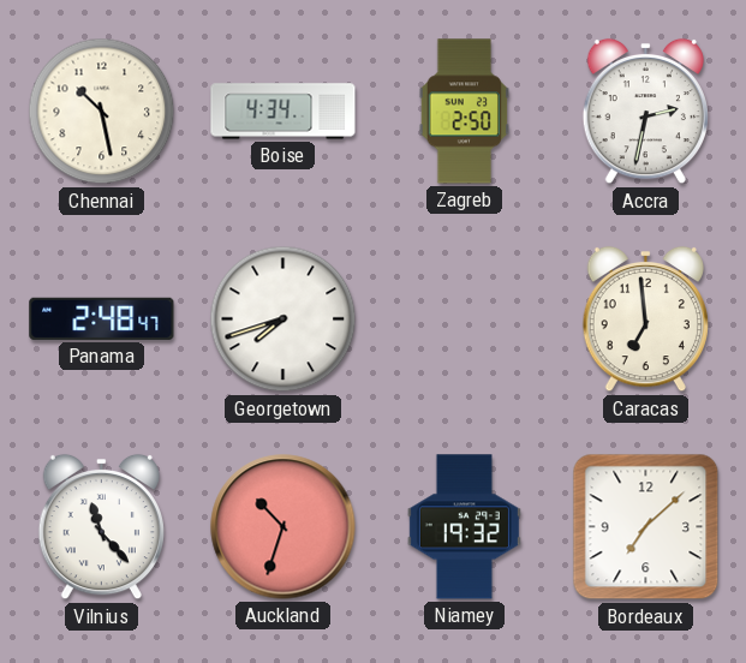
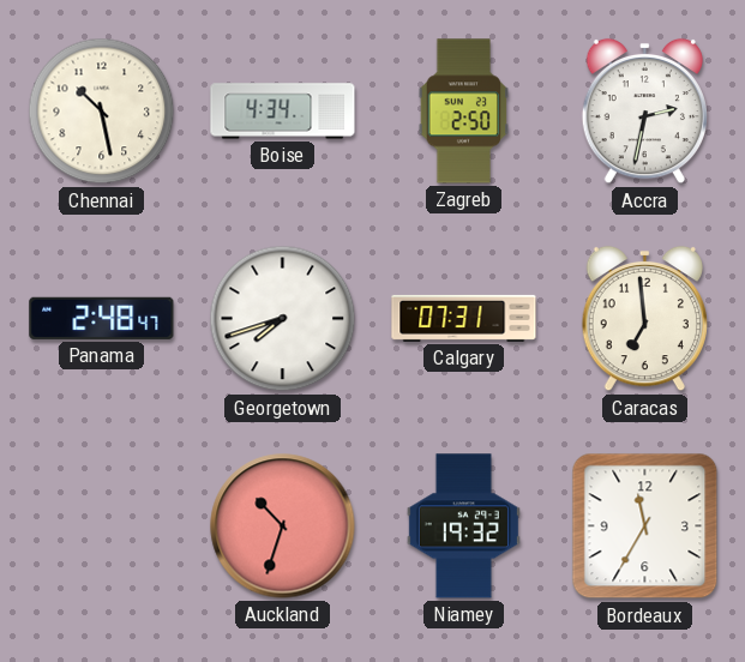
Calgary: none -> 07:31 (464, 318)
Vilnius: 11:23 -> none (101, 527)
Bordeaux: 7:08 -> 11:35 (645, 526)
